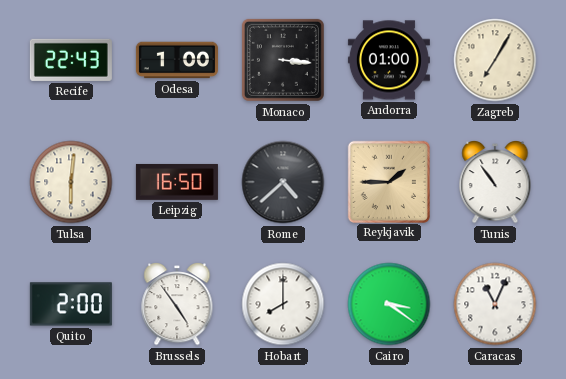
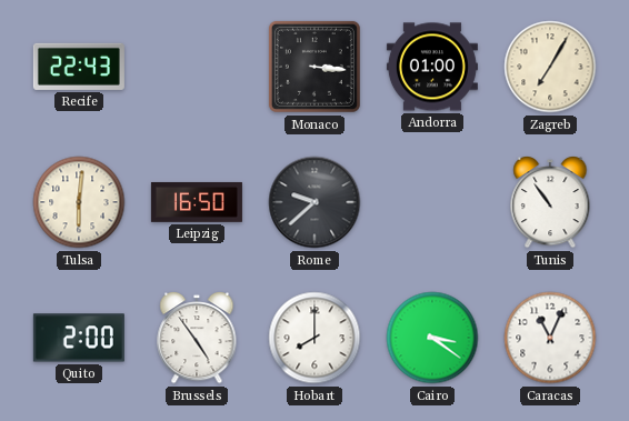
Odesa: 1:00 -> none (177, 60)
Rome: 4:38 -> 9:38 (314, 202)
Reykjavik: 1:45 -> none (388, 181)
